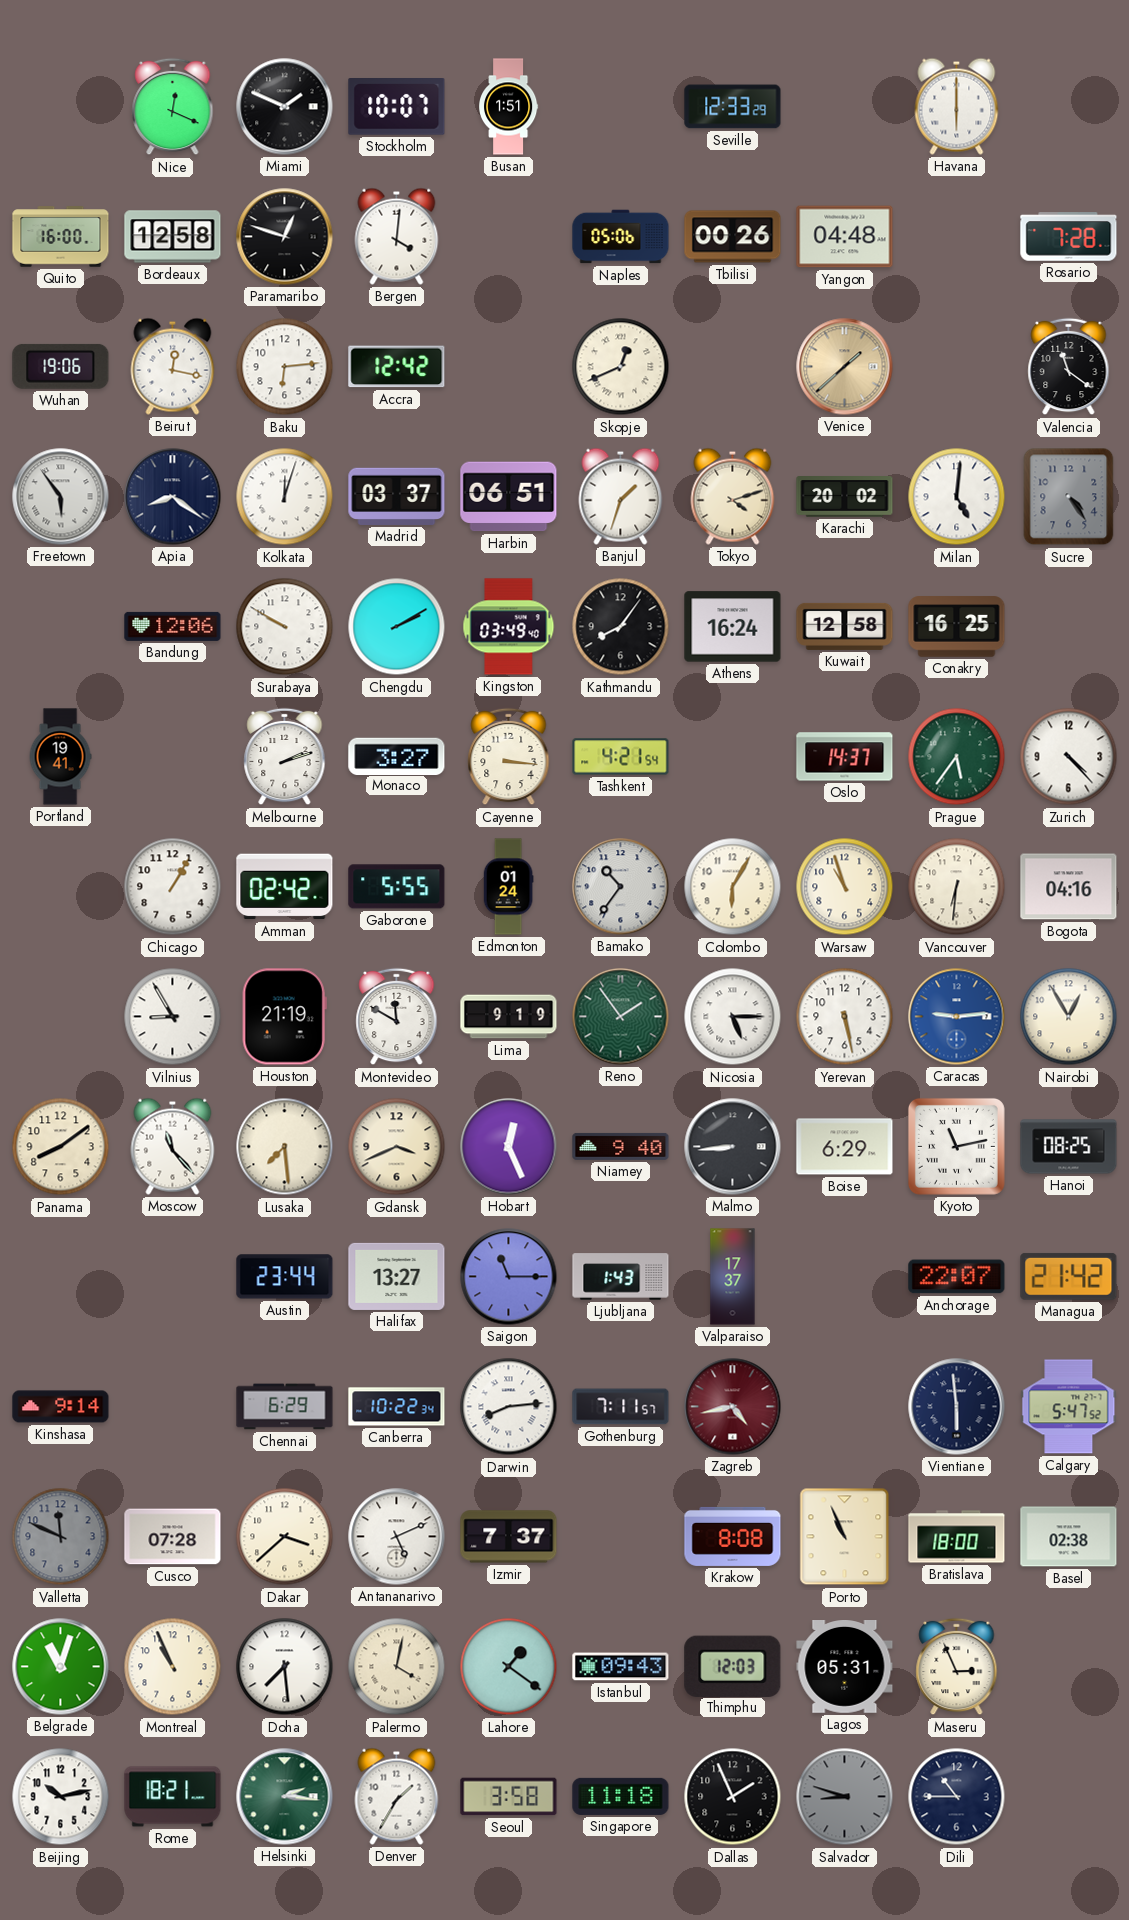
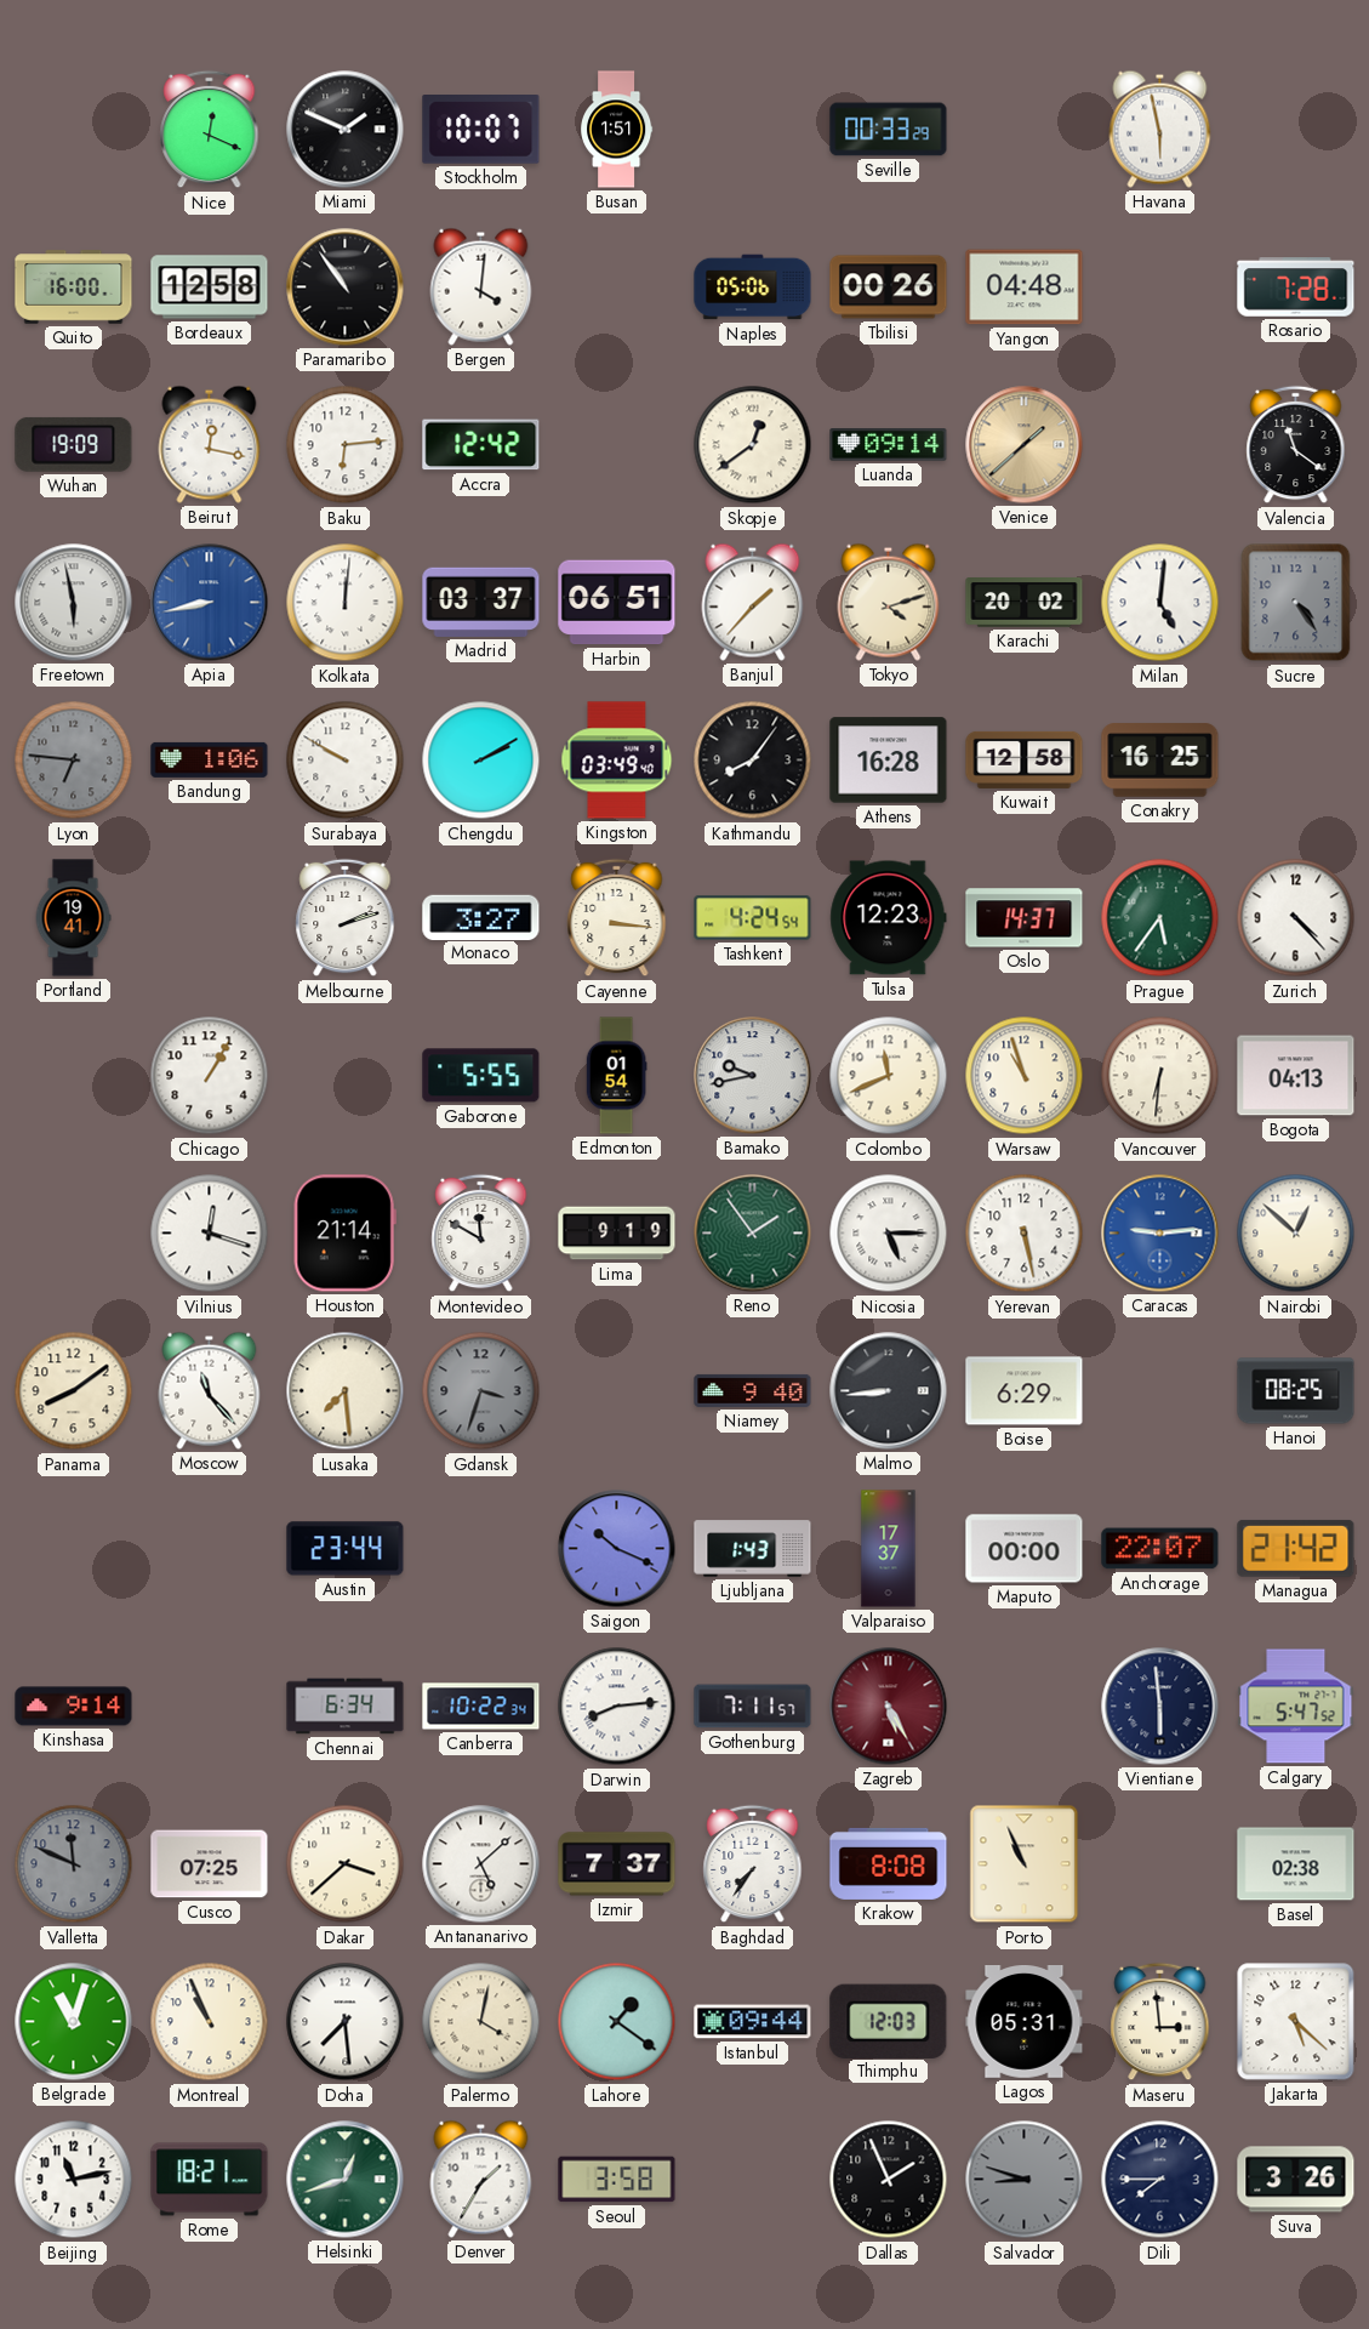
Seville: 12:33 -> 00:33 (889, 130)
Havana: 6:00 -> 5:58 (1160, 129)
Paramaribo: 12:48 -> 10:54 (346, 287)
Wuhan: 19:06 -> 19:09 (74, 444)
Skopje: 12:41 -> 12:39 (753, 445)
Luanda: none -> 09:14 (889, 445)
Freetown: 5:54 -> 5:58 (74, 603)
Apia: 8:21 -> 8:43 (210, 603)
Apia dial: navy -> blue (210, 603)
Kolkata: 12:03 -> 12:01 (346, 603)
Banjul: 1:33 -> 1:37 (753, 602)
Lyon: none -> 6:46 (74, 761)
Bandung: 12:06 -> 1:06 (210, 759)
Athens: 16:24 -> 16:28 (889, 761)
Tashkent: 4:21 -> 4:24 (753, 918)
Tulsa: none -> 12:23 (889, 918)
Amman: 02:42 -> none (285, 887)
Edmonton: 01:24 -> 01:54 (616, 1076)
Bamako: 10:36 -> 9:43 (753, 1076)
Colombo: 6:05 -> 11:41 (889, 1076)
Bogota: 04:16 -> 04:13 (1296, 1076)
Vilnius: 8:55 -> 12:18 (210, 1234)
Houston: 21:19 -> 21:14 (344, 1234)
Nairobi: 12:55 -> 12:52 (1296, 1234)
Gdansk: 3:41 -> 3:33 (481, 1391)
Gdansk dial: cream -> grey (481, 1391)
Hobart: 12:26 -> none (509, 1147)
Kyoto: 11:13 -> none (956, 1146)
Halifax: 13:27 -> none (397, 1276)
Saigon: 11:15 -> 10:19 (617, 1549)
Maputo: none -> 00:00 (1025, 1549)
Chennai: 6:29 -> 6:34 (346, 1707)
Zagreb: 4:43 -> 5:25 (889, 1707)
Cusco: 07:28 -> 07:25 (210, 1864)
Antananarivo: 5:11 -> 5:08 (481, 1864)
Baghdad: none -> 7:36 (753, 1864)
Bratislava: 18:00 -> none (957, 1537)
Istanbul: 09:43 -> 09:44 (753, 2022)
Maseru: 2:56 -> 2:59 (1160, 2022)
Jakarta: none -> 5:22 (1296, 2022)
Beijing: 10:13 -> 11:13 (74, 2180)
Helsinki: 2:16 -> 12:42 (346, 2180)
Singapore: 11:18 -> none (621, 1796)
Dili: 10:45 -> 7:45 (1160, 2180)
Suva: none -> 3:26 (1296, 2180)
